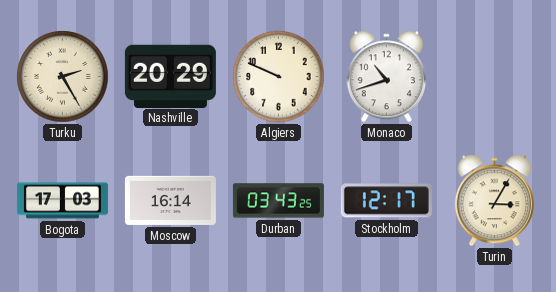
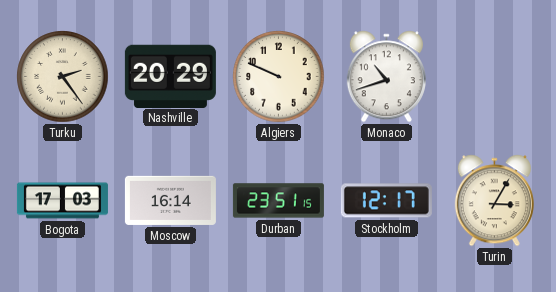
Turku: 2:25 -> 2:24 (63, 77)
Durban: 03:43 -> 23:51 (278, 201)
